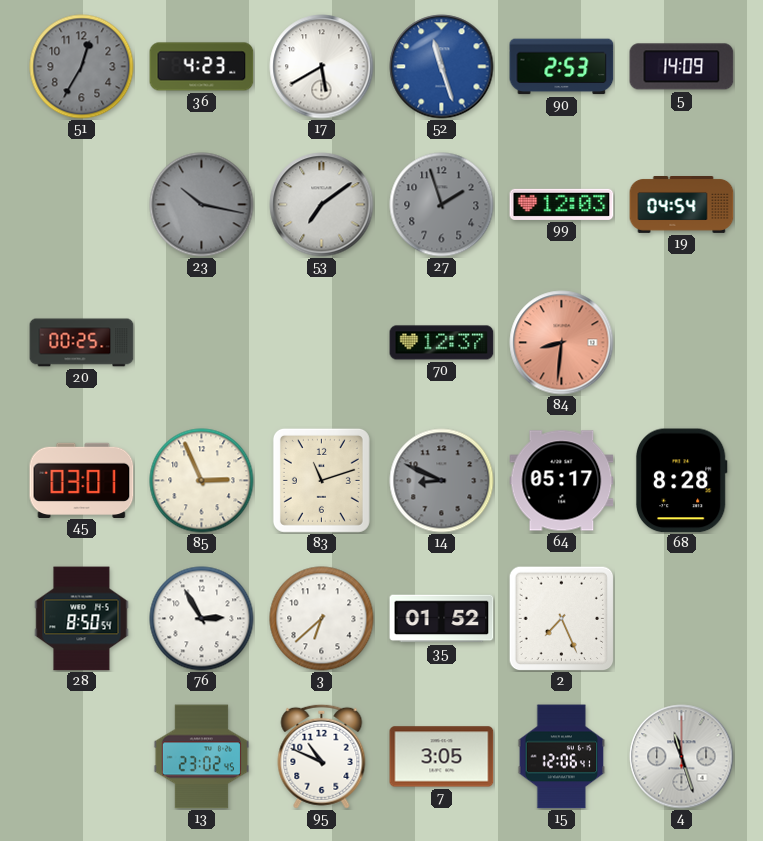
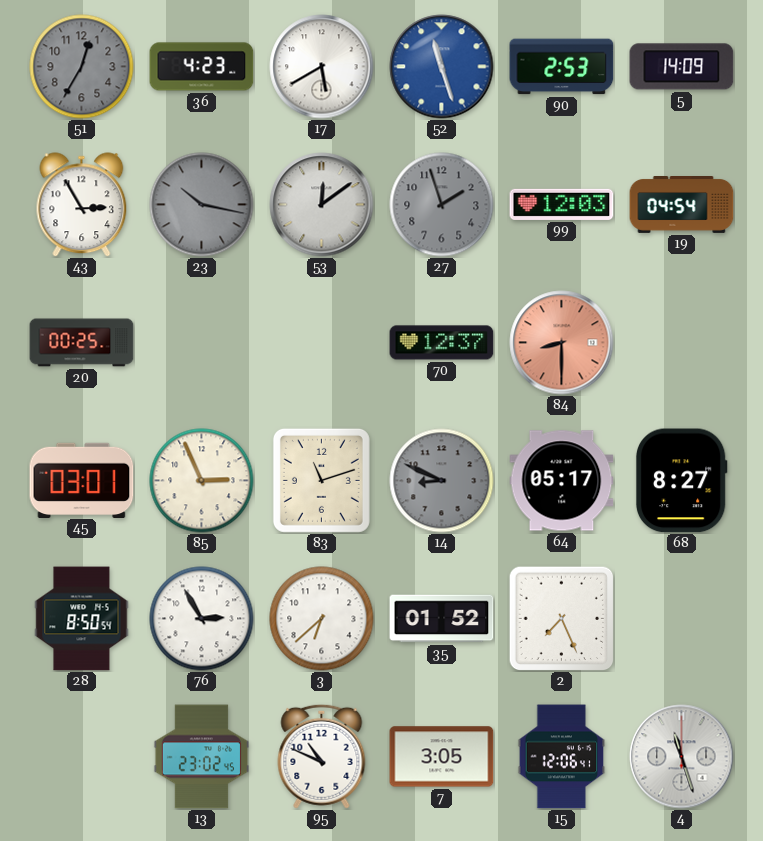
43: none -> 2:55 (82, 205)
53: 7:09 -> 12:09 (322, 205)
84: 8:31 -> 8:30 (562, 343)
68: 8:28 -> 8:27 (681, 481)
